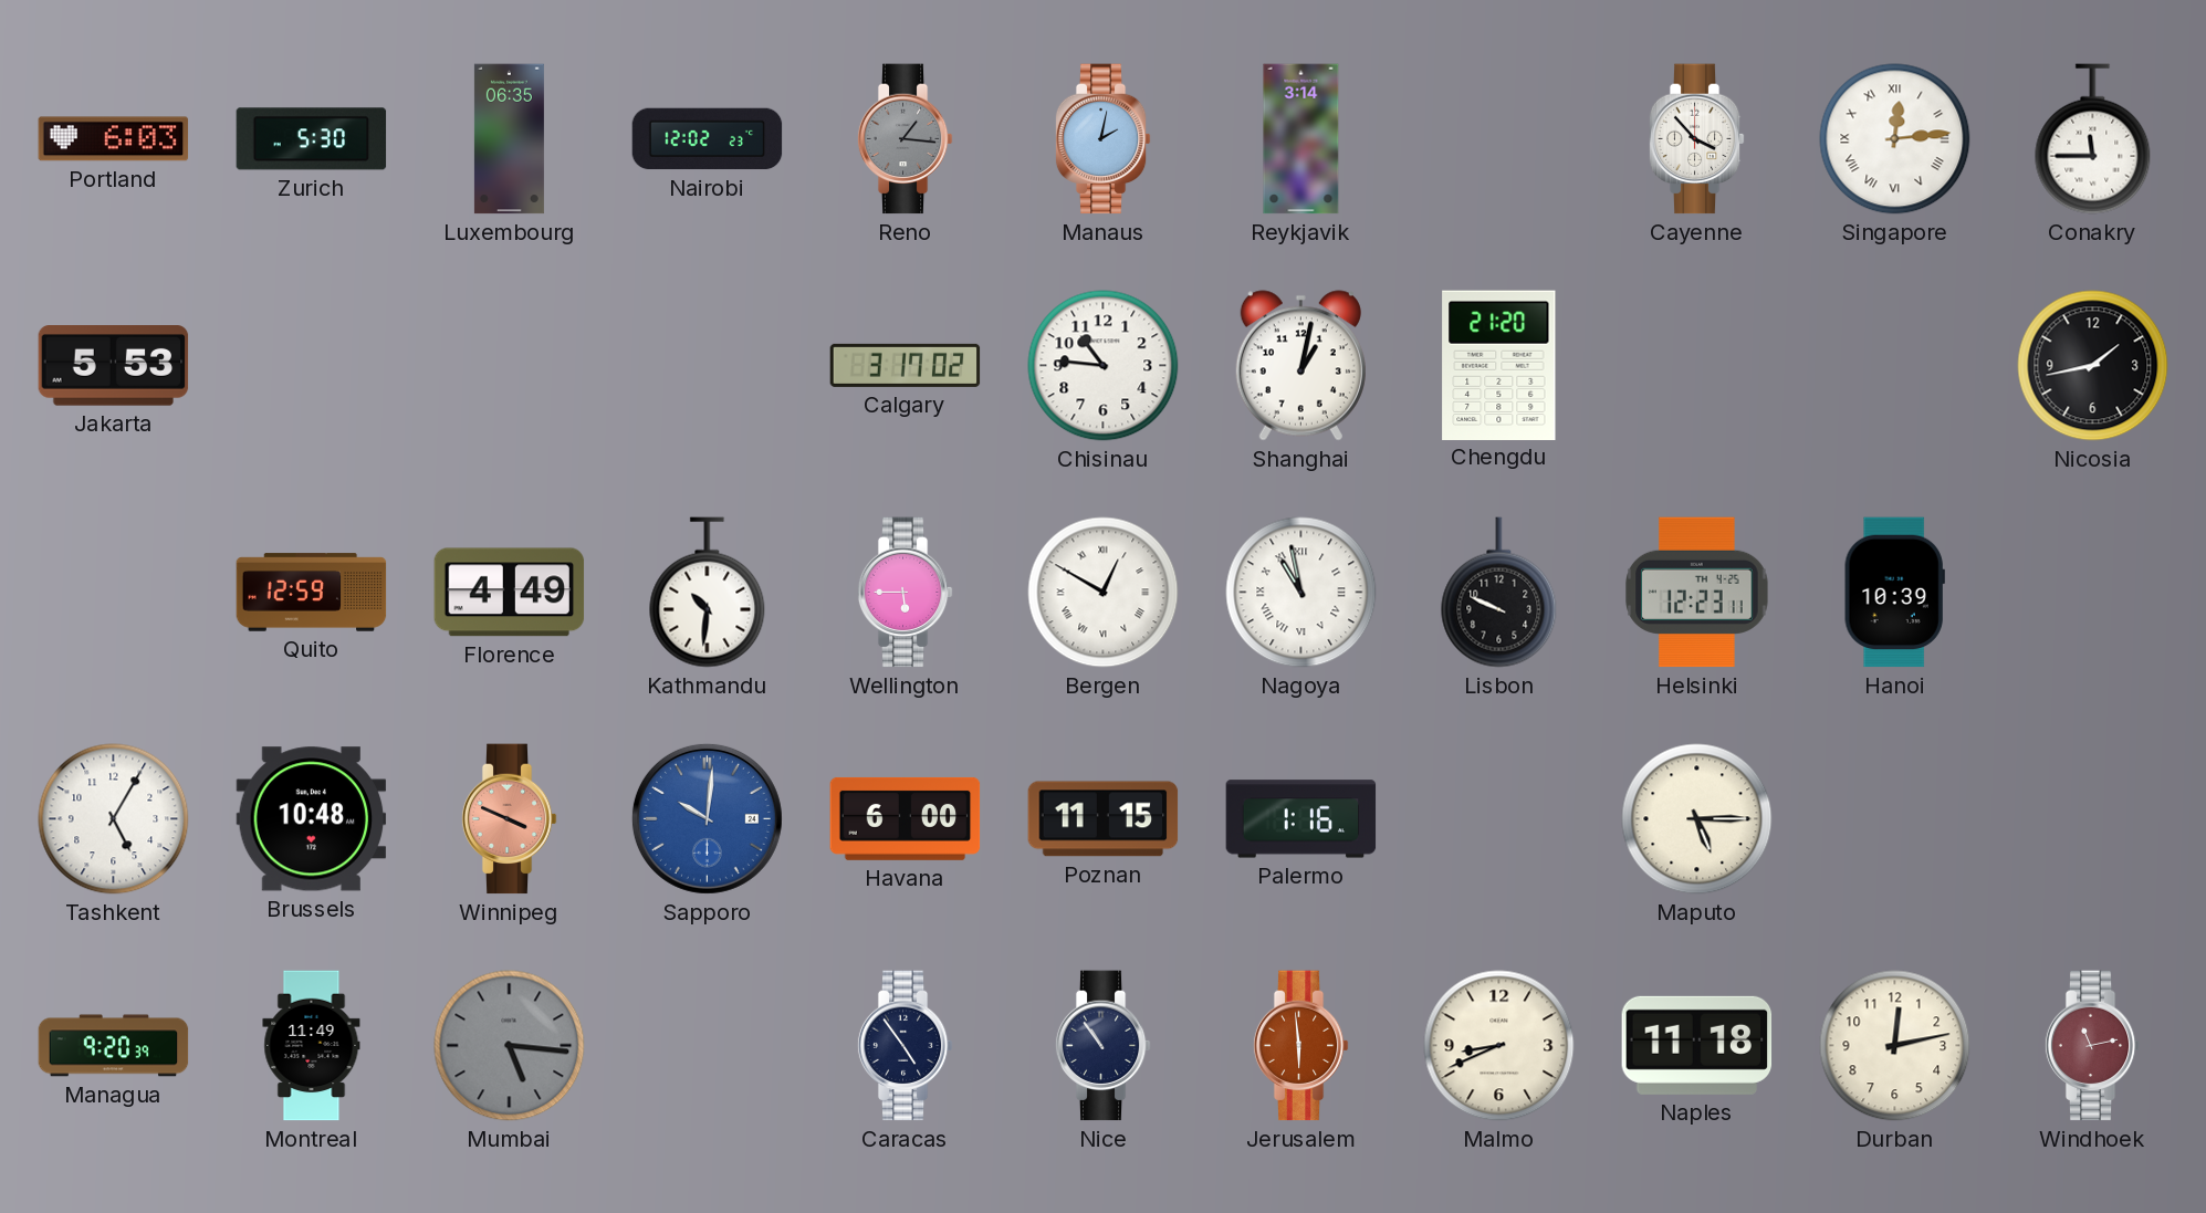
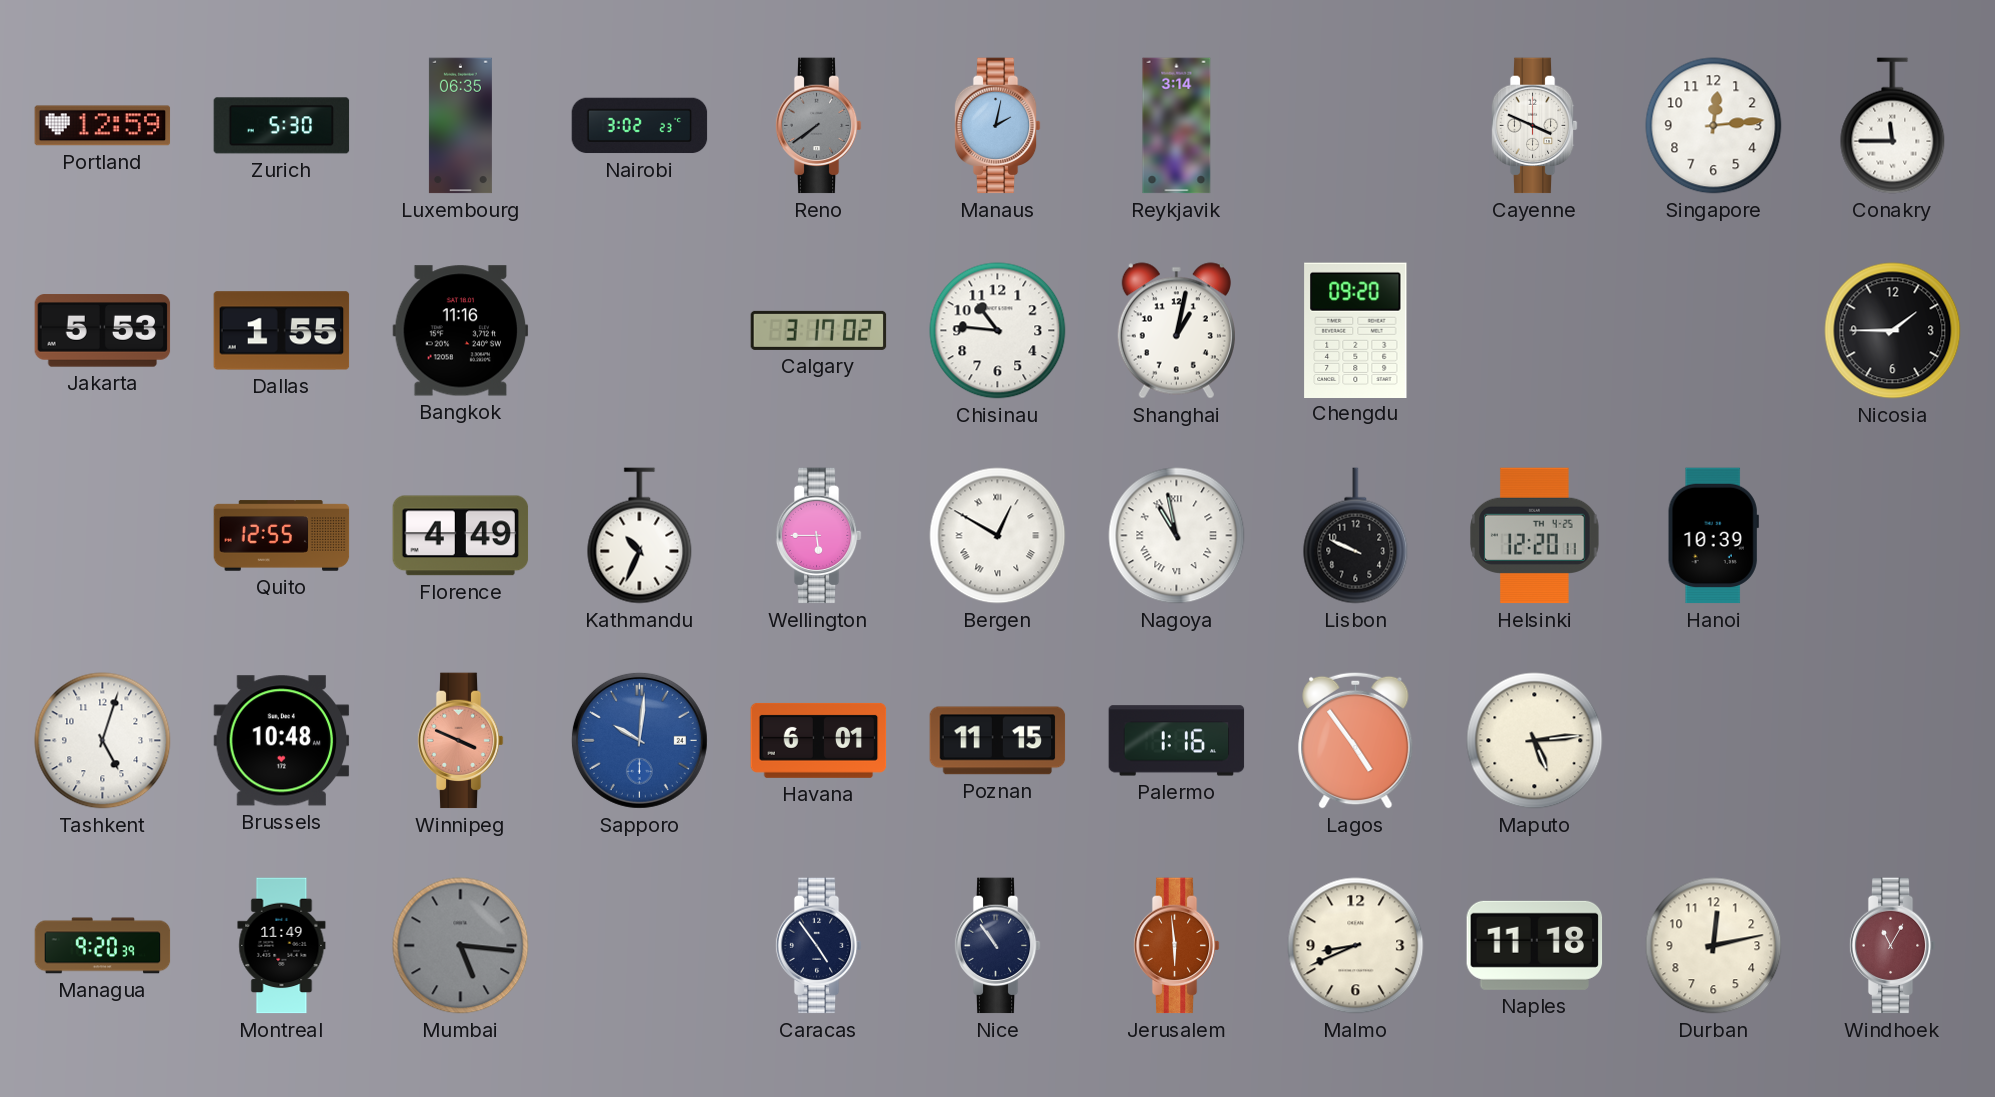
Portland: 6:03 -> 12:59 (103, 126)
Nairobi: 12:02 -> 3:02 (640, 126)
Reno: 1:16 -> 7:39 (818, 126)
Cayenne: 3:53 -> 3:49 (1534, 126)
Singapore numerals: Roman -> Arabic (1714, 126)
Dallas: none -> 1:55 (282, 331)
Bangkok: none -> 11:16 (461, 331)
Chengdu: 21:20 -> 09:20 (1356, 330)
Nicosia: 1:43 -> 1:45 (1893, 331)
Quito: 12:59 -> 12:55 (282, 536)
Kathmandu: 10:31 -> 10:34 (640, 536)
Helsinki: 12:23 -> 12:20 (1535, 536)
Tashkent: 5:05 -> 5:03 (103, 741)
Havana: 6:00 -> 6:01 (819, 740)
Lagos: none -> 4:54 (1356, 740)
Maputo: 5:15 -> 5:14 (1535, 741)
Windhoek: 11:13 -> 11:05 (1892, 946)
